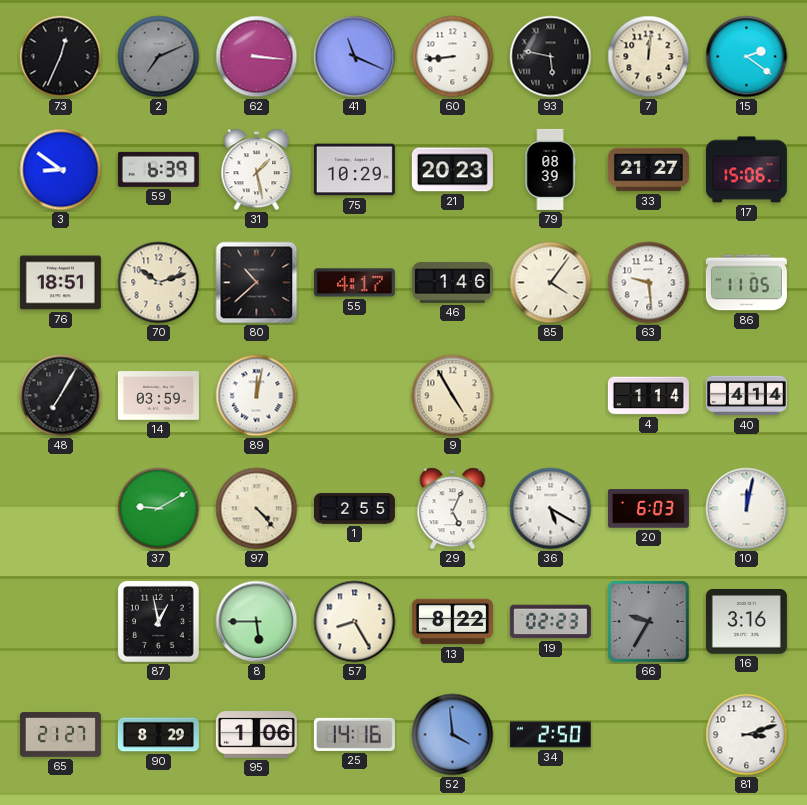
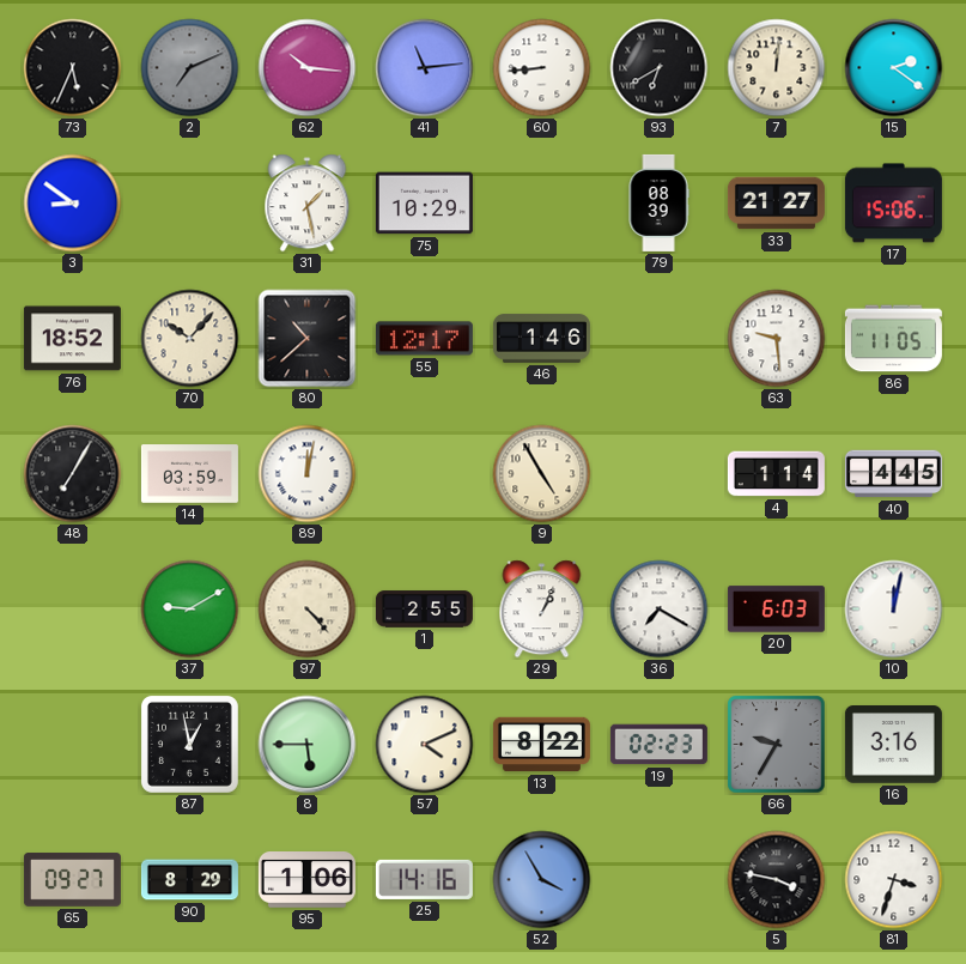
73: 12:34 -> 5:34 (73, 68)
62: 3:16 -> 10:16 (308, 68)
41: 11:19 -> 11:14 (425, 68)
93: 5:47 -> 6:40 (660, 68)
59: 6:39 -> none (158, 169)
21: 20:23 -> none (452, 170)
76: 18:51 -> 18:52 (72, 339)
70: 10:12 -> 10:07 (190, 339)
55: 4:17 -> 12:17 (424, 339)
85: 4:06 -> none (551, 283)
40: 4:14 -> 4:45 (893, 474)
29: 5:04 -> 1:04 (542, 610)
36: 5:20 -> 7:20 (660, 610)
57: 8:25 -> 4:11 (425, 745)
65: 21:27 -> 09:27 (72, 880)
52: 3:59 -> 3:55 (542, 880)
34: 2:50 -> none (550, 735)
5: none -> 3:47 (777, 880)
81: 3:12 -> 3:33 (894, 880)
